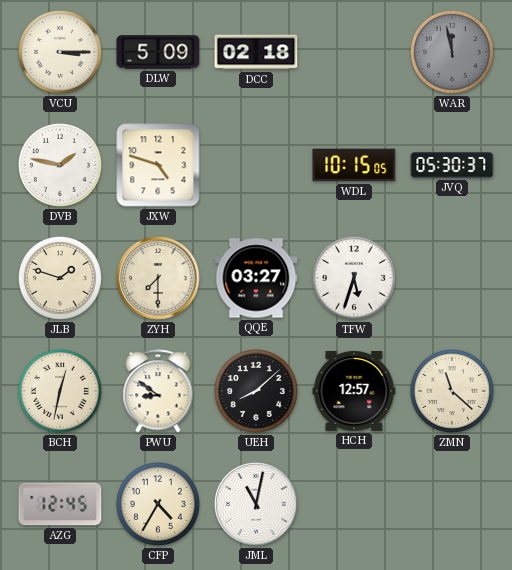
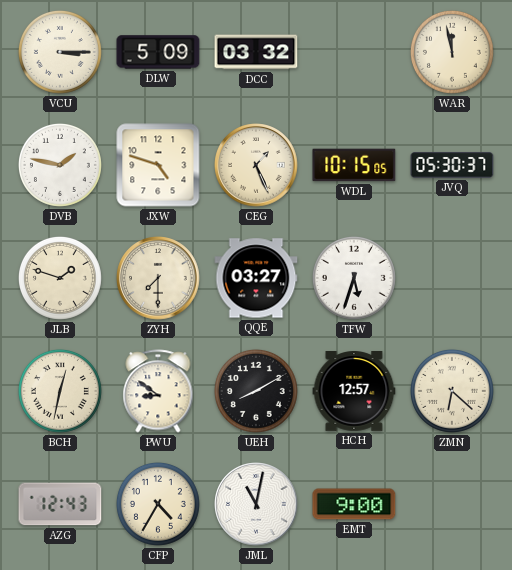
DCC: 02:18 -> 03:32 (256, 52)
WAR dial: grey -> cream (452, 52)
CEG: none -> 1:26 (256, 165)
UEH: 8:08 -> 8:10 (256, 391)
ZMN: 11:22 -> 6:22 (452, 391)
AZG: 12:45 -> 12:43 (60, 504)
EMT: none -> 9:00 (354, 504)
